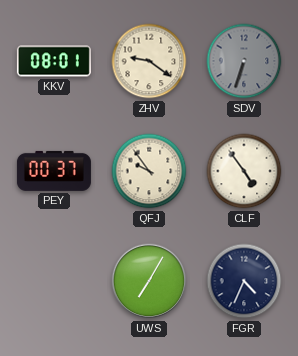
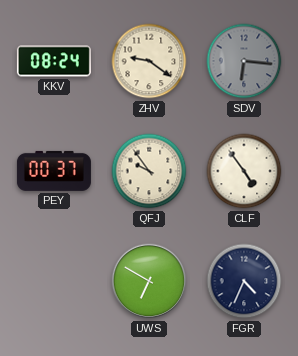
KKV: 08:01 -> 08:24 (54, 61)
SDV: 6:33 -> 6:16 (244, 61)
UWS: 7:05 -> 6:50 (149, 281)
